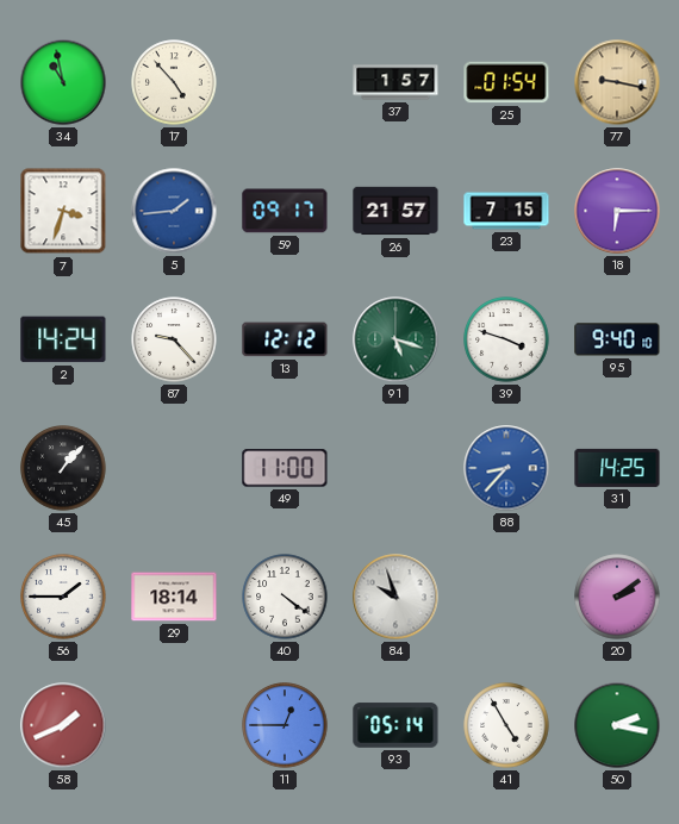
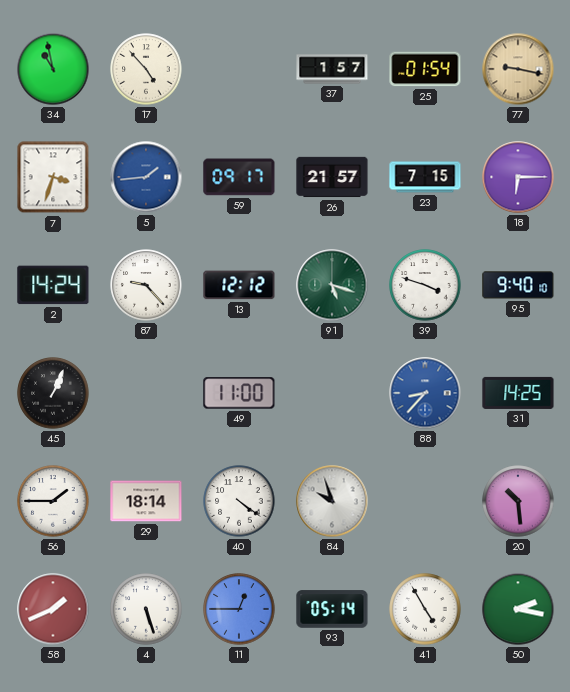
45: 1:07 -> 1:04 (53, 393)
20: 2:09 -> 10:29 (518, 501)
4: none -> 5:27 (146, 609)
